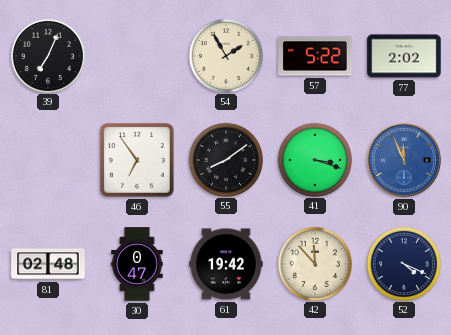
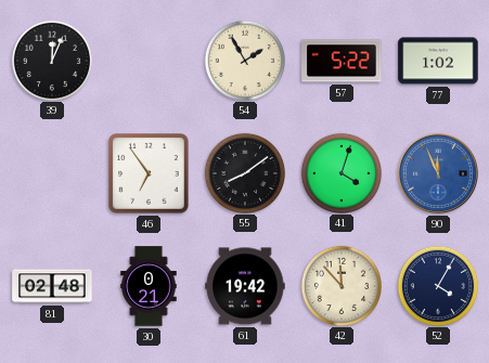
39: 7:04 -> 12:04 (51, 60)
77: 2:02 -> 1:02 (438, 61)
41: 3:18 -> 4:03 (340, 172)
30: 0:47 -> 0:21 (149, 286)
52: 4:19 -> 4:05 (437, 285)
